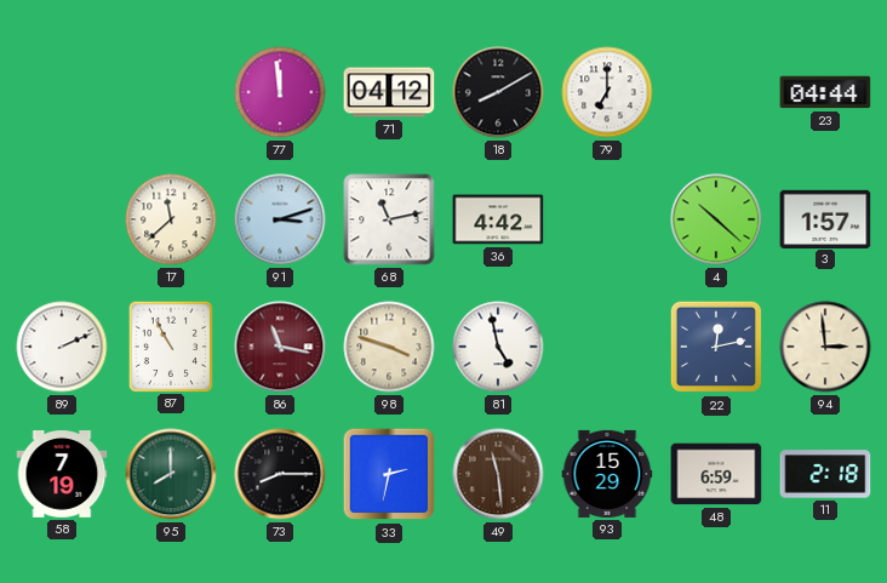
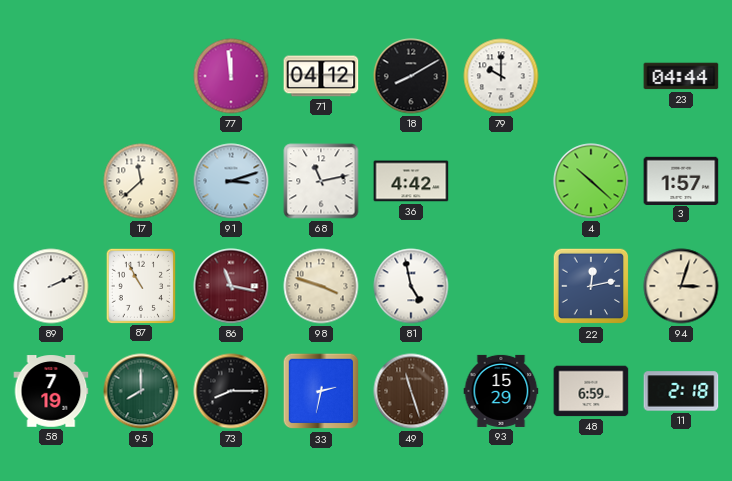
79: 7:00 -> 10:00 (501, 76)
94: 2:59 -> 3:03 (681, 286)
49: 11:29 -> 11:27 (411, 391)
